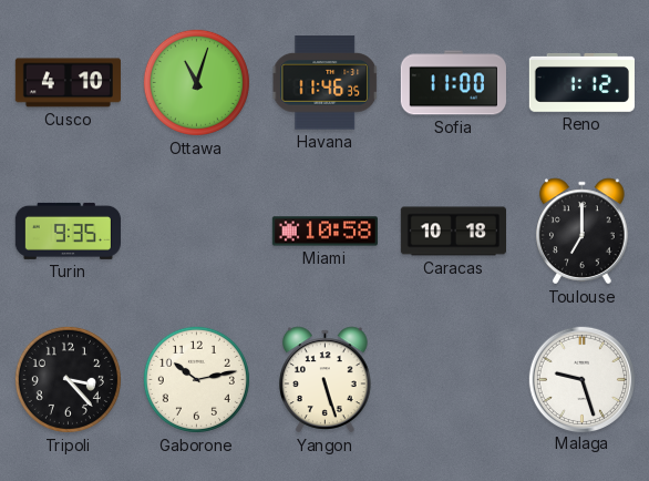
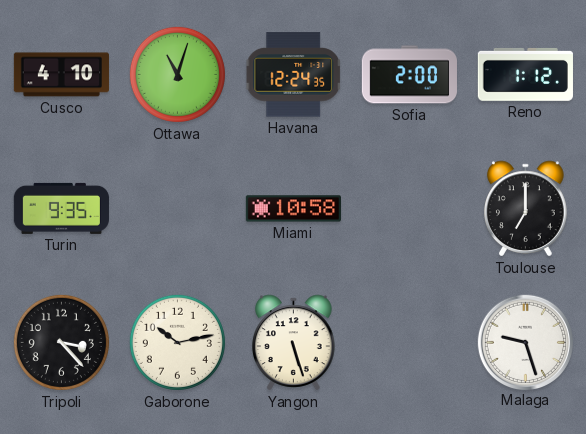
Havana: 11:46 -> 12:24 (294, 75)
Sofia: 11:00 -> 2:00 (409, 75)
Caracas: 10:18 -> none (453, 232)
